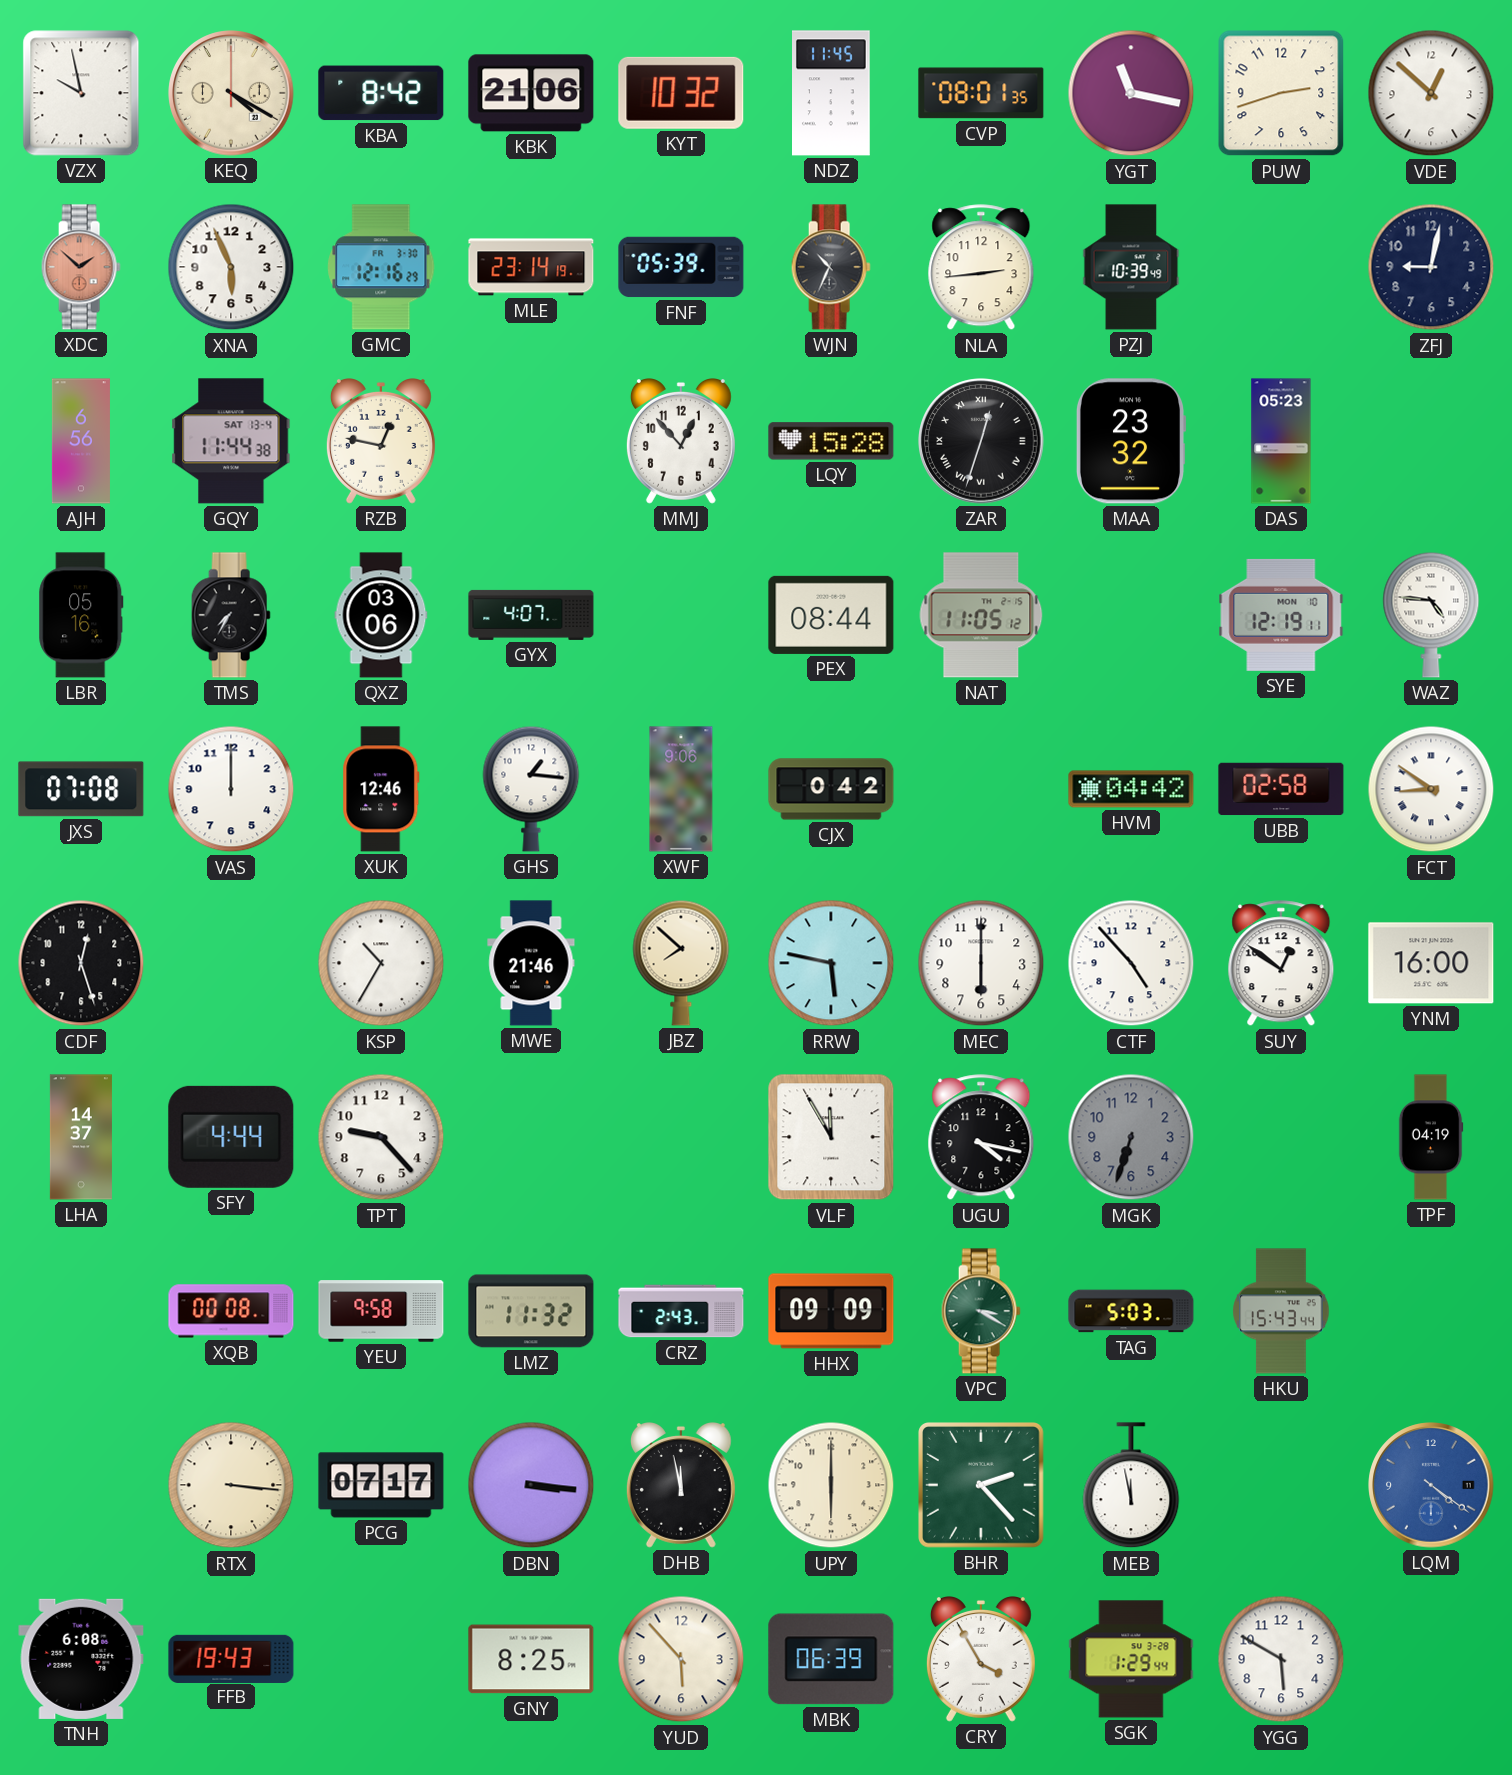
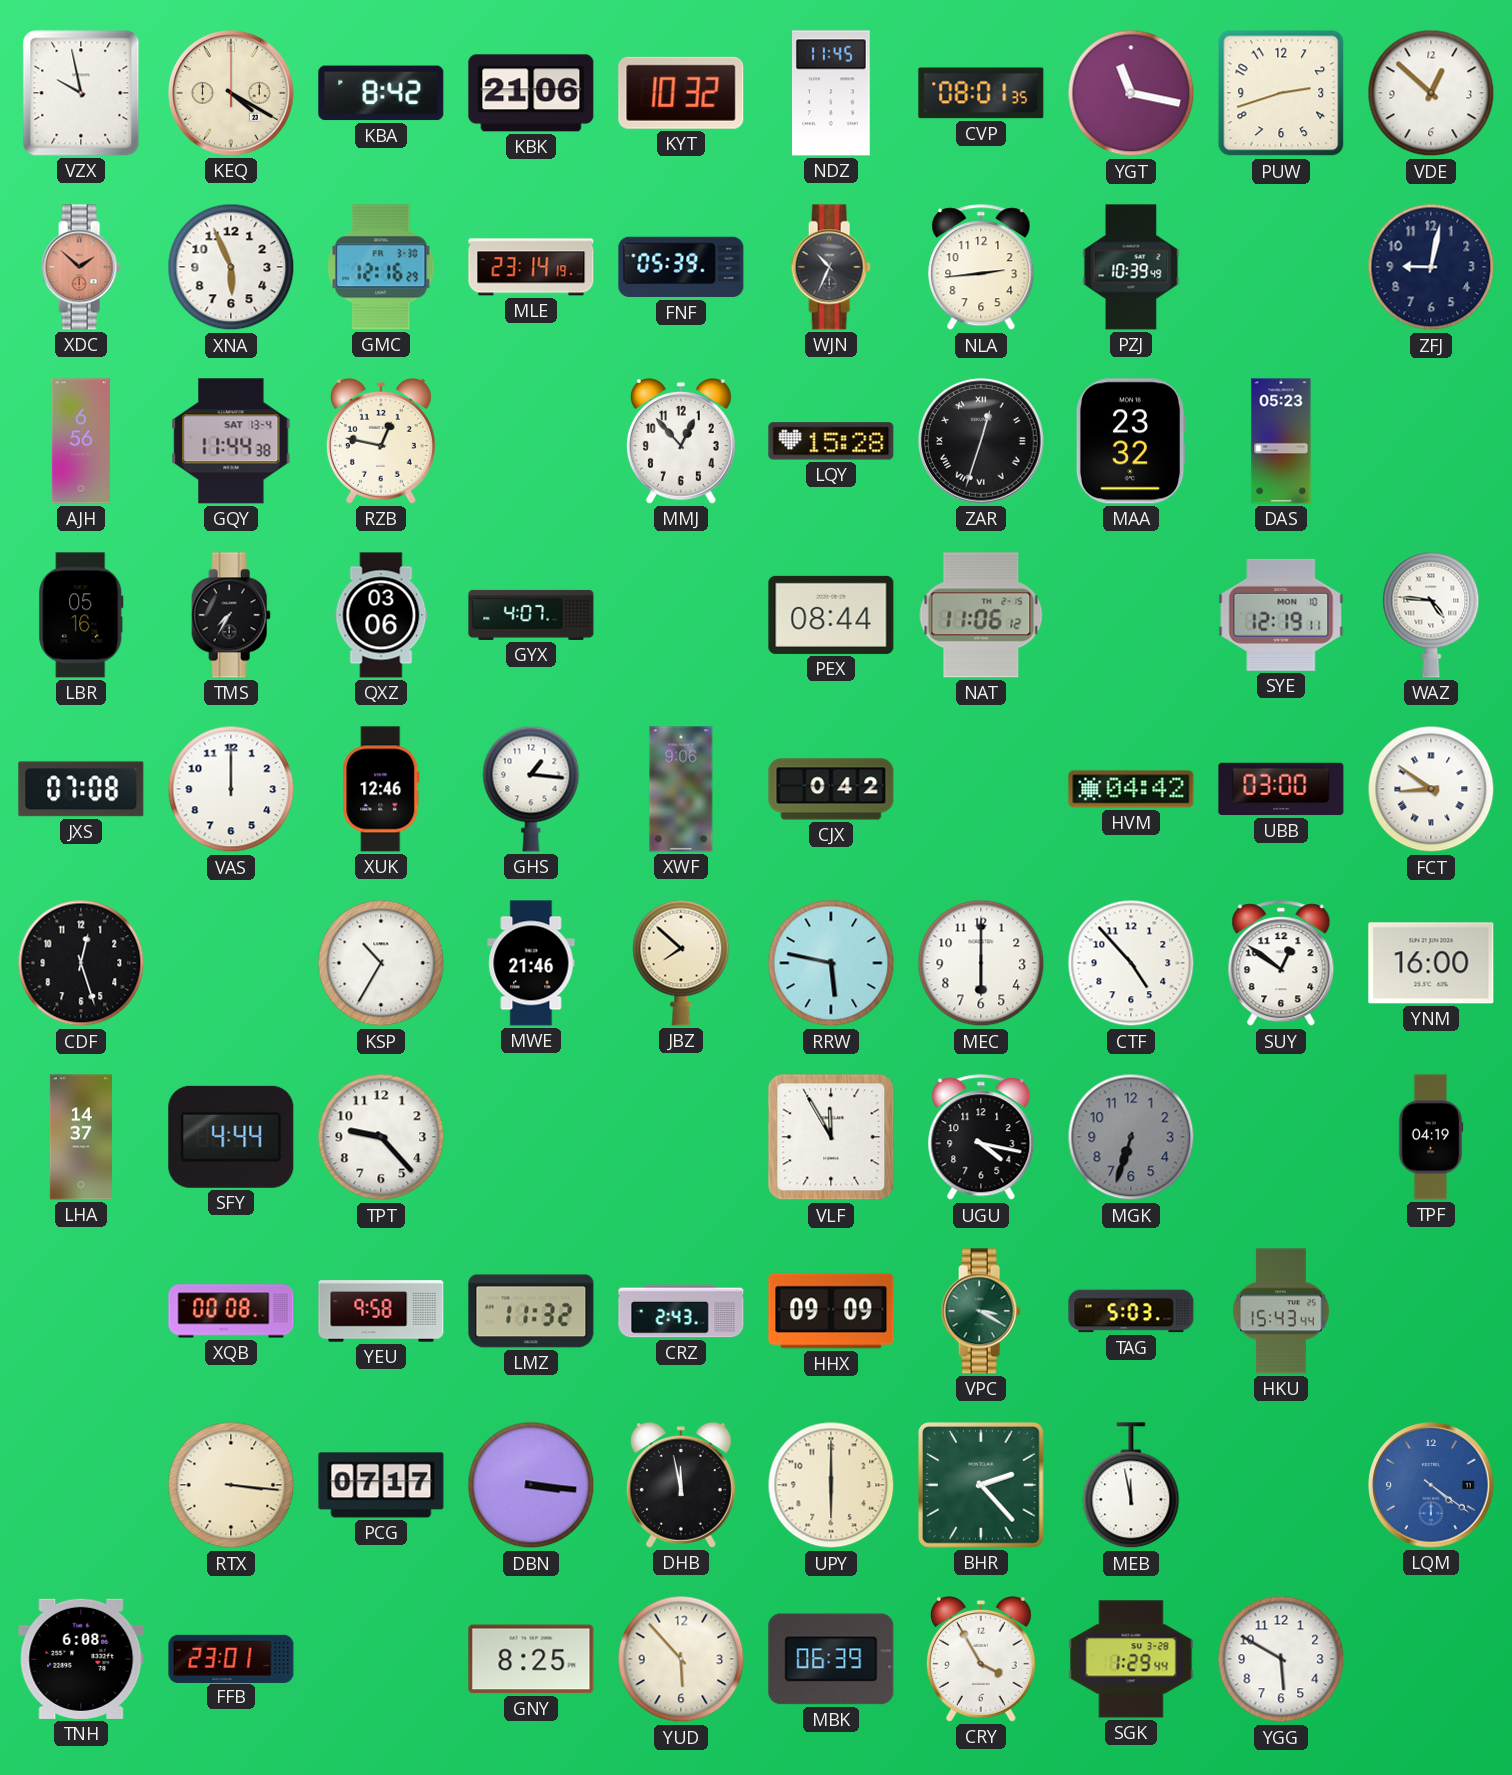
NAT: 11:05 -> 11:06 (981, 615)
UBB: 02:58 -> 03:00 (1281, 789)
FFB: 19:43 -> 23:01 (231, 1658)
